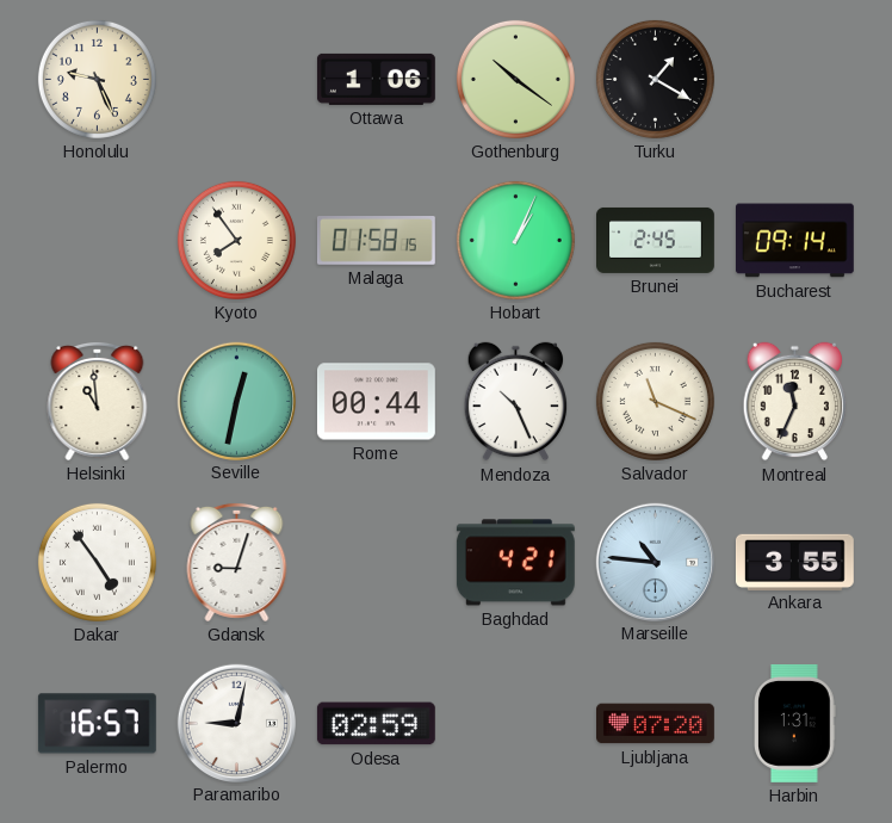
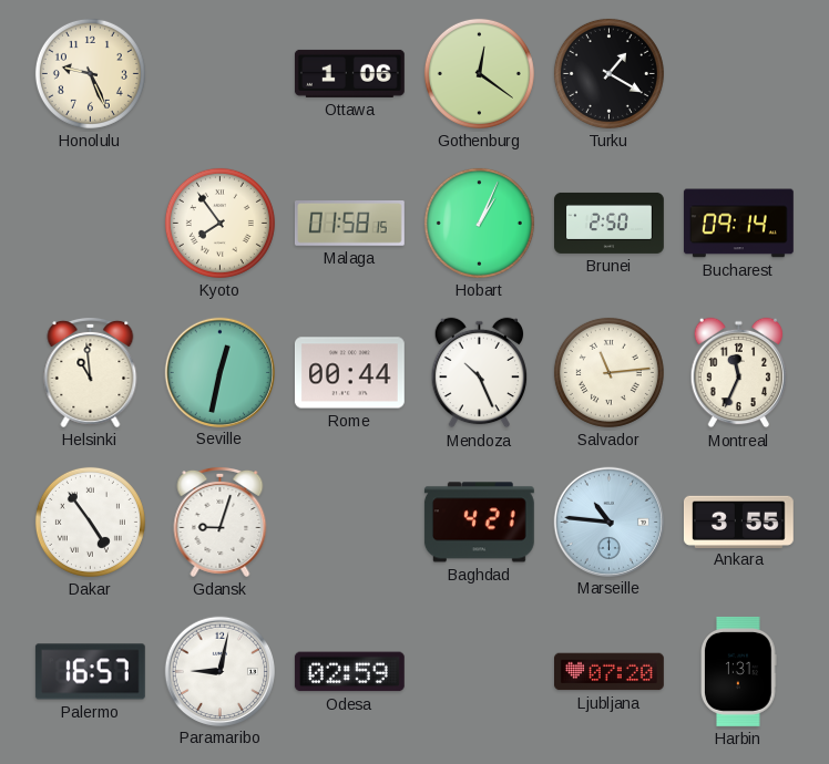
Gothenburg: 10:21 -> 12:21 (479, 73)
Brunei: 2:45 -> 2:50 (610, 223)
Salvador: 11:19 -> 11:14 (608, 372)
